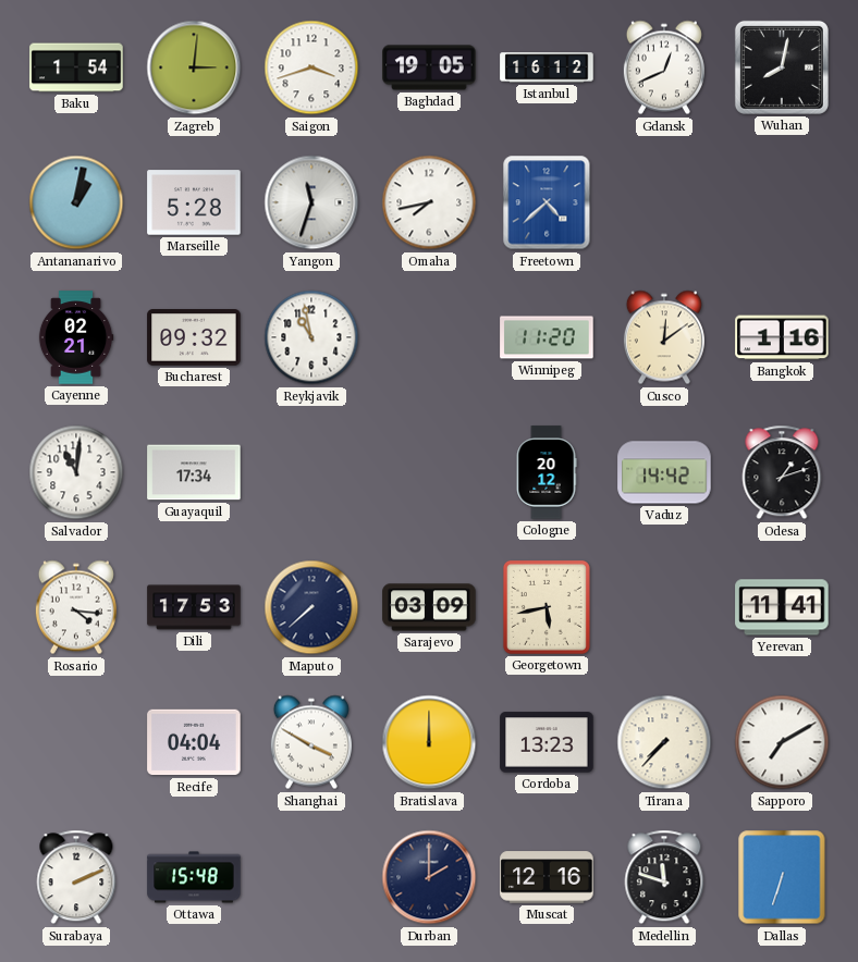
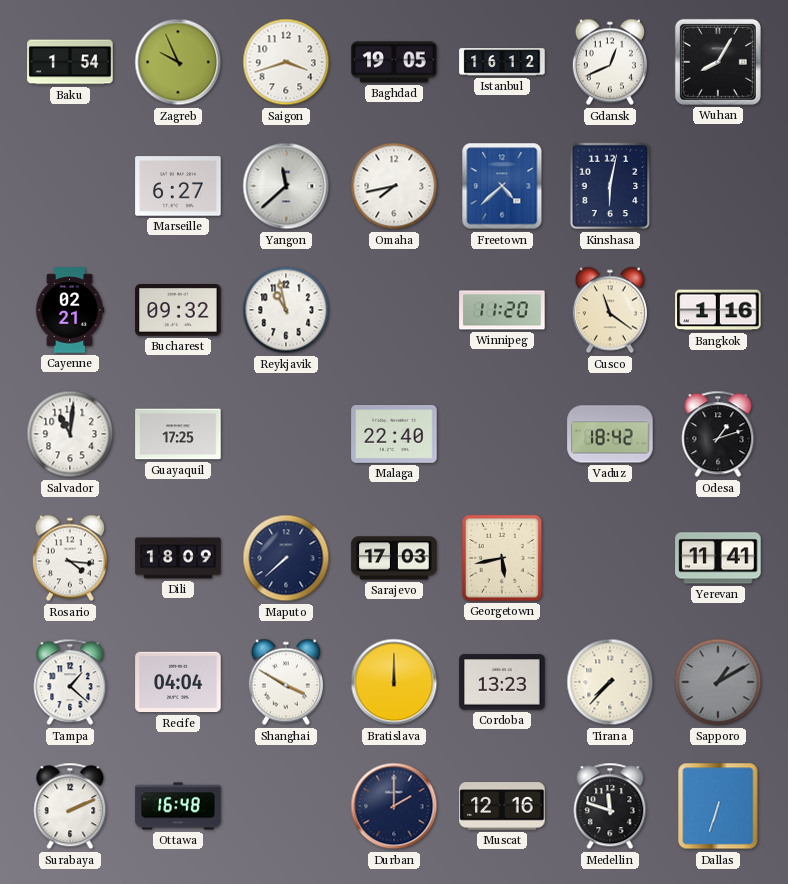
Zagreb: 3:01 -> 9:56 (178, 62)
Wuhan: 8:02 -> 8:05 (718, 62)
Antananarivo: 1:02 -> none (76, 202)
Marseille: 5:28 -> 6:27 (178, 186)
Yangon: 11:33 -> 11:38 (286, 186)
Kinshasa: none -> 6:02 (610, 186)
Cusco: 12:09 -> 11:21 (610, 310)
Guayaquil: 17:34 -> 17:25 (178, 434)
Malaga: none -> 22:40 (394, 435)
Cologne: 20:12 -> none (547, 472)
Vaduz: 14:42 -> 18:42 (610, 434)
Dili: 17:53 -> 18:09 (178, 558)
Sarajevo: 03:09 -> 17:03 (394, 558)
Tampa: none -> 1:22 (70, 682)
Sapporo: 7:10 -> 1:10 (718, 682)
Sapporo dial: white -> grey (718, 682)
Ottawa: 15:48 -> 16:48 (178, 806)
